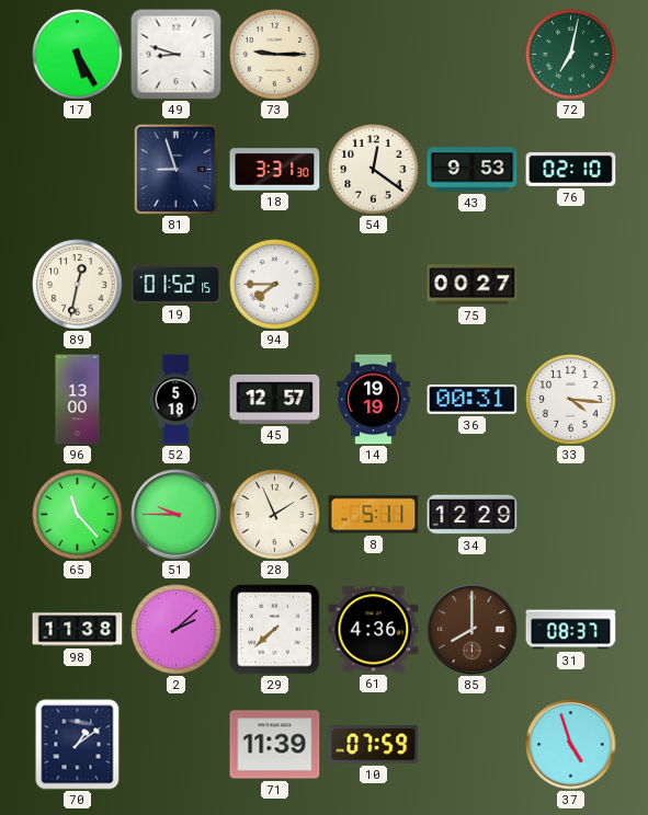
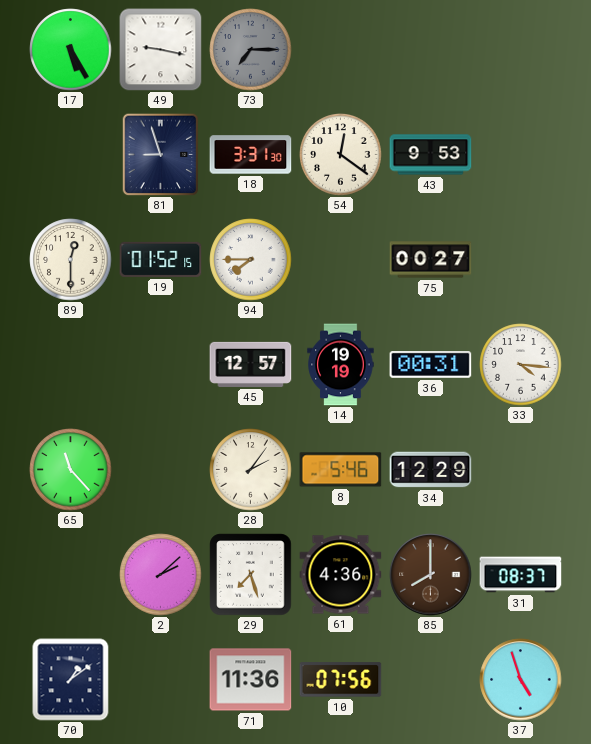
49: 8:48 -> 9:17 (161, 50)
73: 9:15 -> 7:15 (251, 50)
73 dial: cream -> grey (251, 50)
72: 7:02 -> none (571, 55)
76: 02:10 -> none (571, 169)
89: 12:32 -> 12:30 (71, 260)
96: 13:00 -> none (78, 400)
52: 5:18 -> none (175, 400)
51: 9:45 -> none (177, 515)
28: 1:56 -> 2:06 (251, 470)
8: 5:11 -> 5:46 (341, 470)
98: 11:38 -> none (78, 630)
29: 7:38 -> 7:27 (251, 575)
71: 11:39 -> 11:36 (251, 680)
10: 07:59 -> 07:56 (341, 680)
